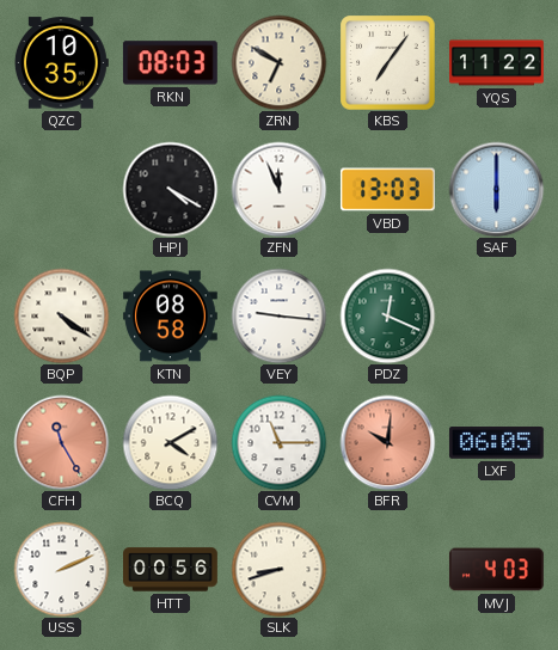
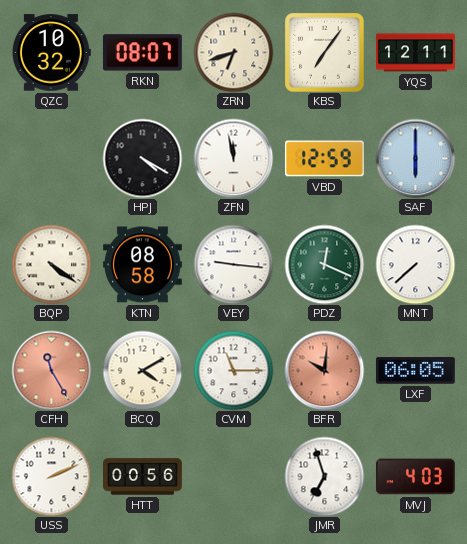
QZC: 10:35 -> 10:32 (51, 53)
RKN: 08:03 -> 08:07 (142, 53)
ZRN: 6:50 -> 6:42 (233, 52)
YQS: 11:22 -> 12:11 (416, 53)
ZFN: 11:56 -> 11:58 (233, 158)
VBD: 13:03 -> 12:59 (324, 159)
MNT: none -> 7:38 (415, 264)
SLK: 8:42 -> none (278, 569)
JMR: none -> 6:57 (324, 476)
